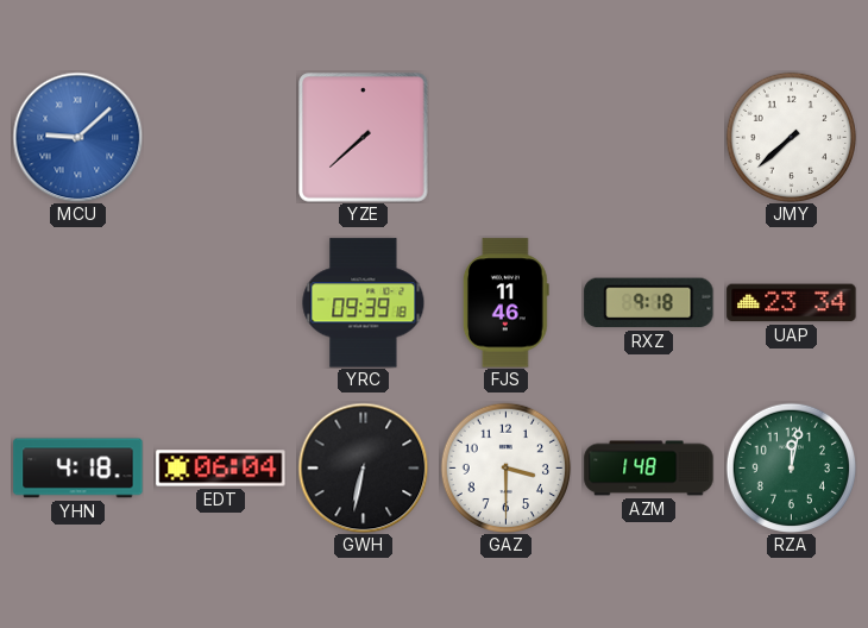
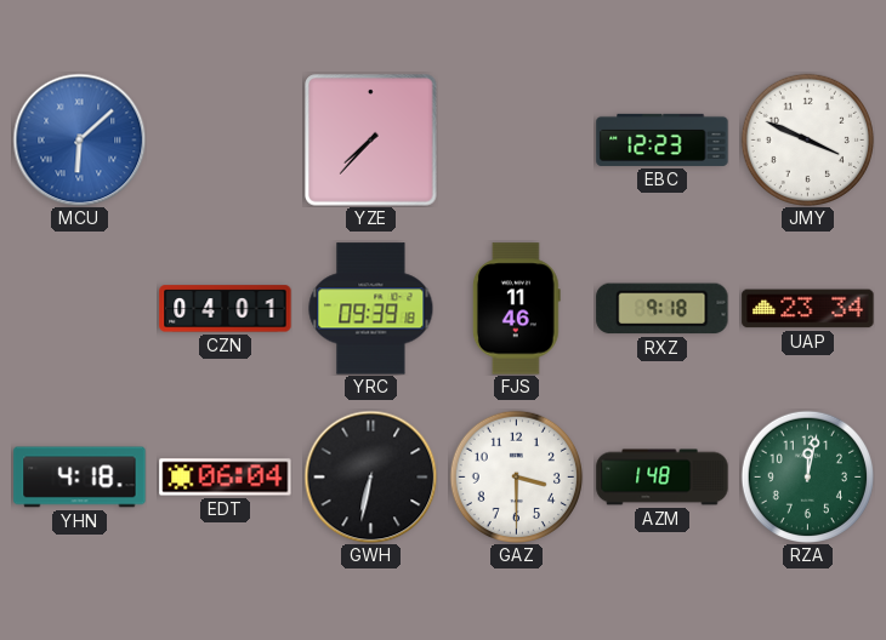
MCU: 9:08 -> 6:08 (79, 139)
YZE: 7:38 -> 7:37 (371, 141)
EBC: none -> 12:23 (663, 139)
JMY: 7:38 -> 3:49 (807, 139)
CZN: none -> 04:01 (226, 309)
